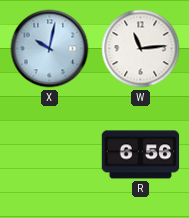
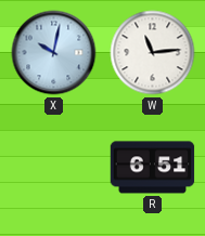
R: 6:56 -> 6:51 (153, 168)
